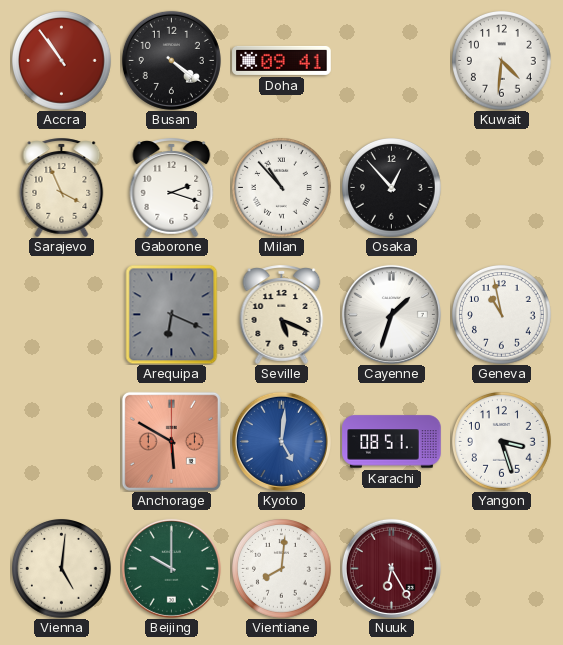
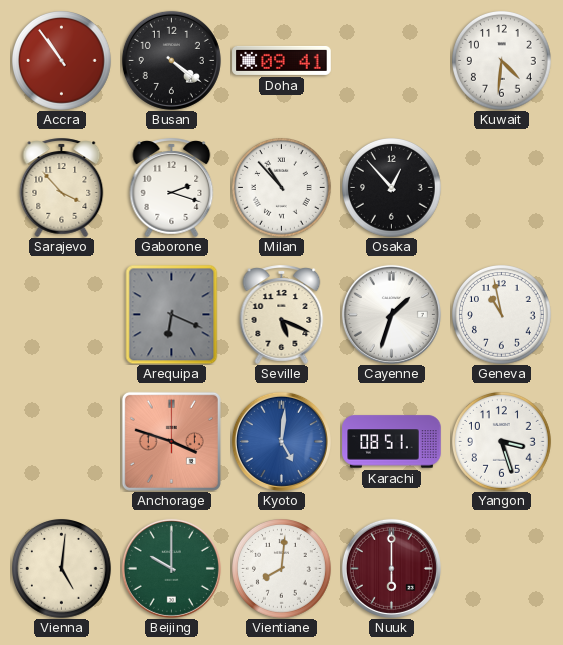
Sarajevo: 3:56 -> 3:53 (62, 187)
Anchorage: 5:50 -> 3:48 (171, 441)
Nuuk: 6:25 -> 6:00 (391, 568)
